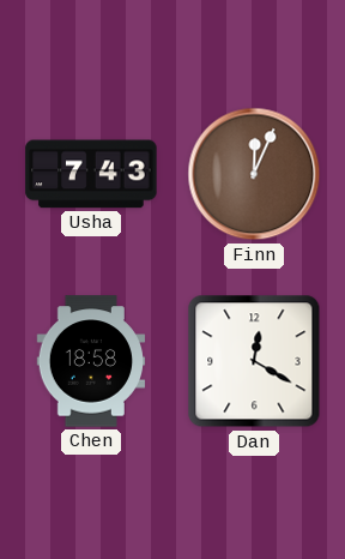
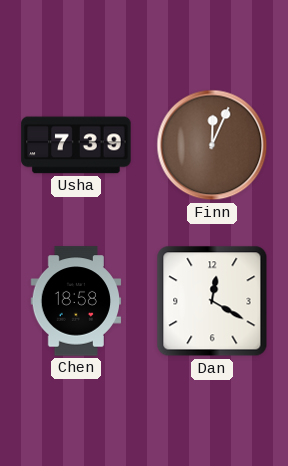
Usha: 7:43 -> 7:39 (76, 145)
